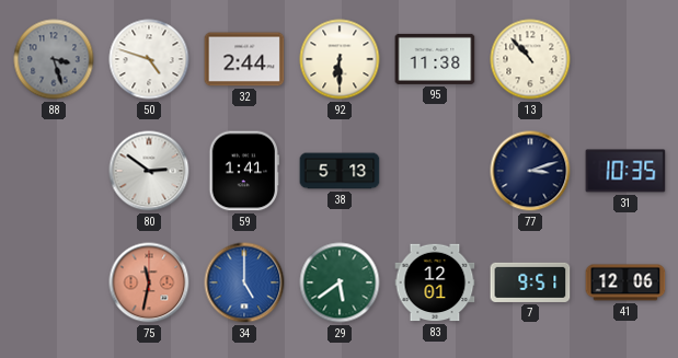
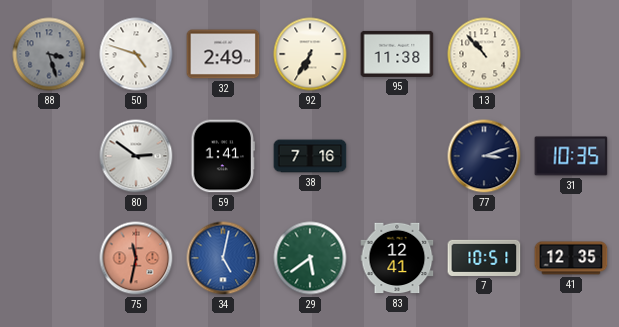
32: 2:44 -> 2:49 (223, 54)
92: 6:30 -> 6:35 (310, 54)
38: 5:13 -> 7:16 (310, 156)
34: 5:00 -> 5:02 (223, 258)
83: 12:01 -> 12:41 (397, 258)
7: 9:51 -> 10:51 (484, 258)
41: 12:06 -> 12:35 (571, 258)
